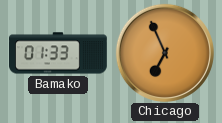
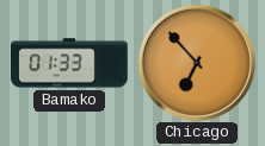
Chicago: 6:56 -> 6:53 (197, 63)
